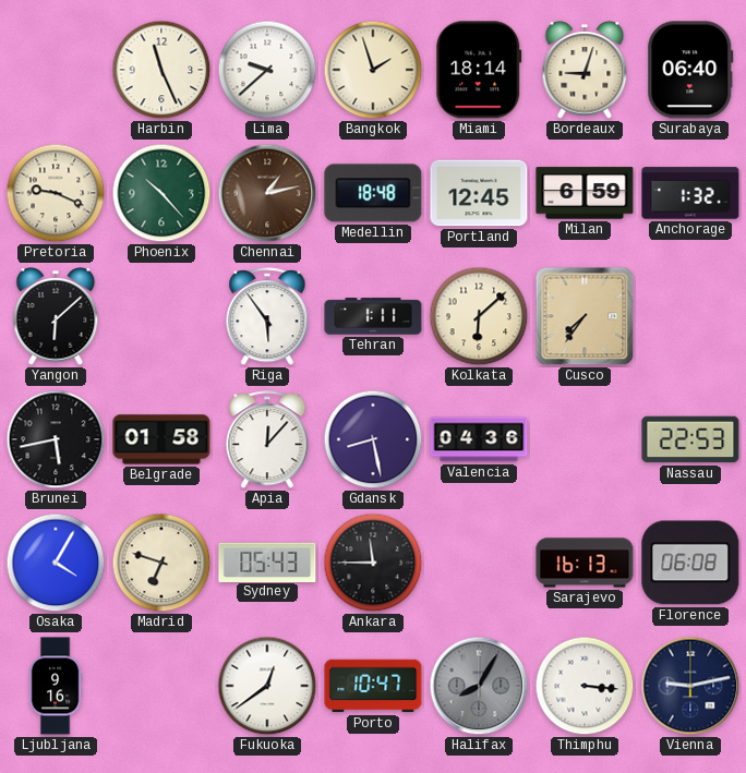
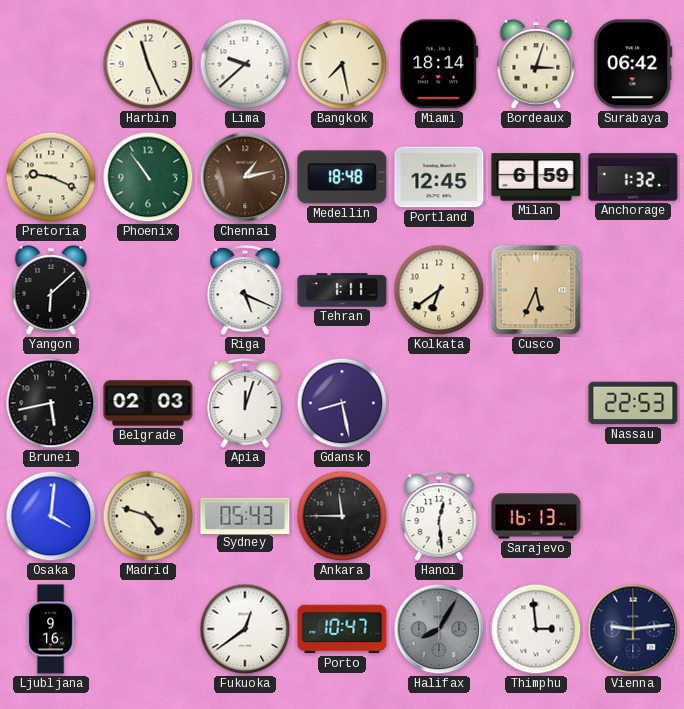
Bangkok: 1:57 -> 7:28 (342, 64)
Bordeaux: 9:03 -> 3:03 (536, 64)
Surabaya: 06:40 -> 06:42 (633, 64)
Phoenix: 10:23 -> 10:54 (148, 177)
Riga: 5:54 -> 5:19 (245, 291)
Kolkata: 6:08 -> 6:39 (439, 290)
Cusco: 7:36 -> 5:34 (536, 290)
Belgrade: 01:58 -> 02:03 (148, 403)
Apia: 12:07 -> 12:03 (245, 404)
Valencia: 04:36 -> none (479, 439)
Osaka: 4:05 -> 4:01 (51, 516)
Madrid: 6:48 -> 4:48 (148, 516)
Hanoi: none -> 12:29 (439, 517)
Florence: 06:08 -> none (690, 563)
Thimphu: 3:16 -> 2:59 (536, 629)
Vienna: 9:13 -> 9:14 (633, 629)
